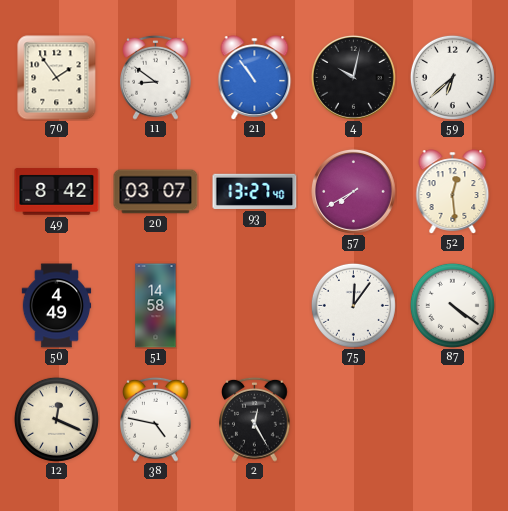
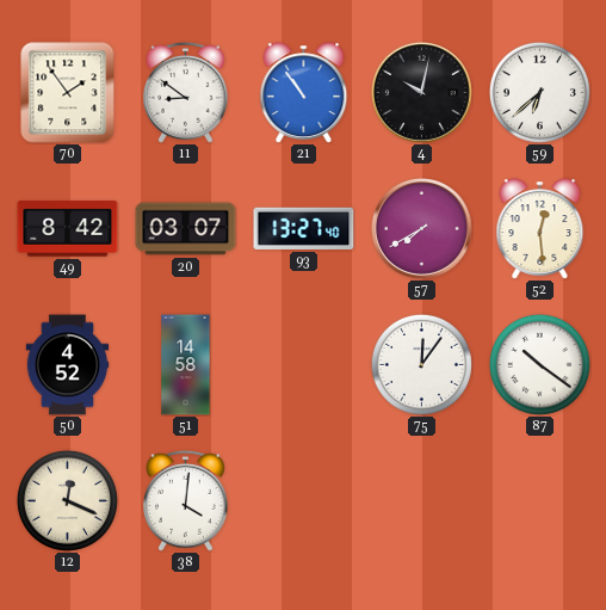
50: 4:49 -> 4:52 (68, 365)
87: 4:21 -> 10:21 (539, 364)
38: 4:47 -> 4:01 (186, 500)
2: 12:25 -> none (255, 419)
